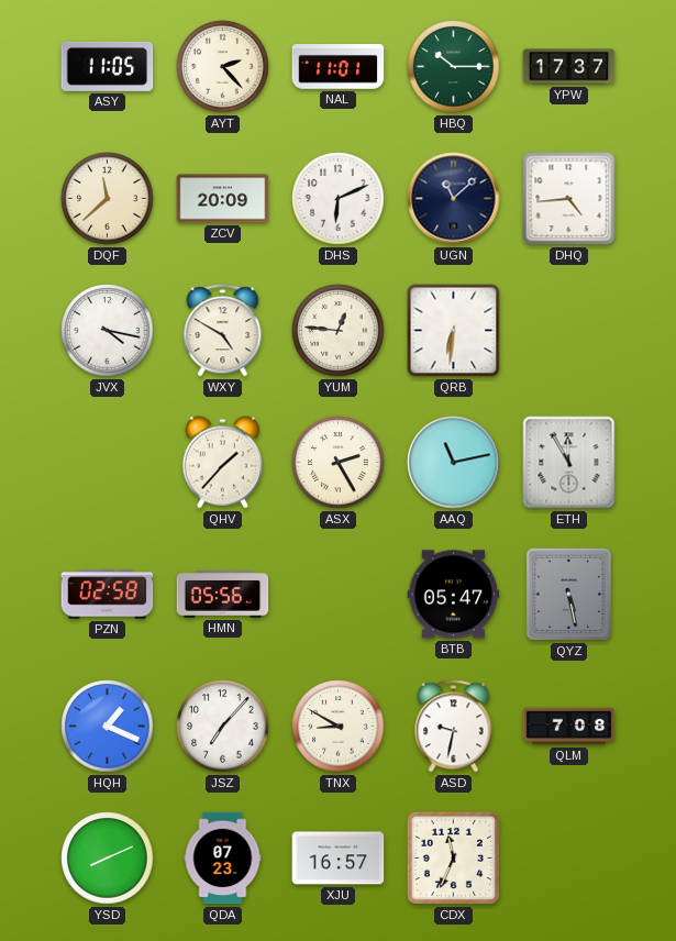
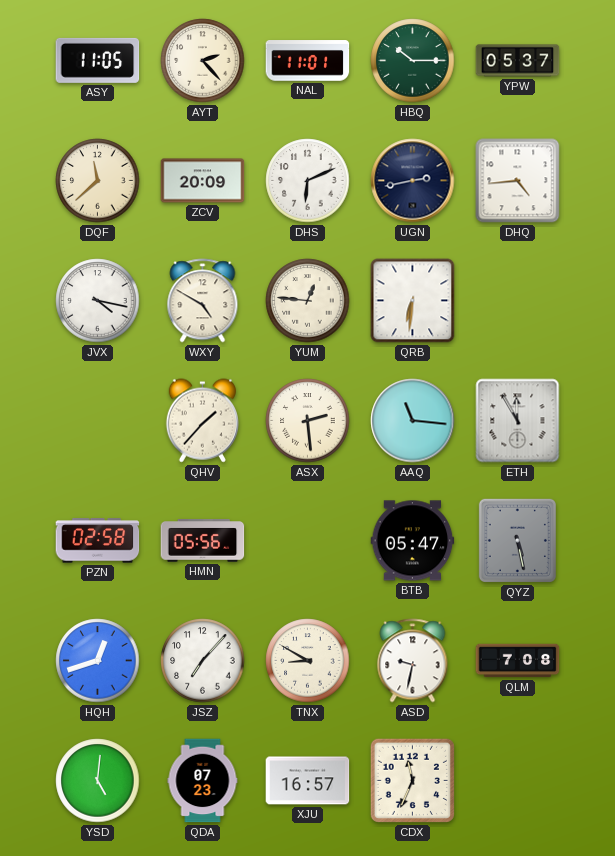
YPW: 17:37 -> 05:37 (518, 61)
UGN: 11:08 -> 2:43 (413, 181)
ASX: 2:25 -> 2:29 (308, 421)
AAQ: 11:13 -> 11:16 (413, 421)
HQH: 1:19 -> 12:42 (98, 661)
YSD: 8:11 -> 5:01 (98, 781)
